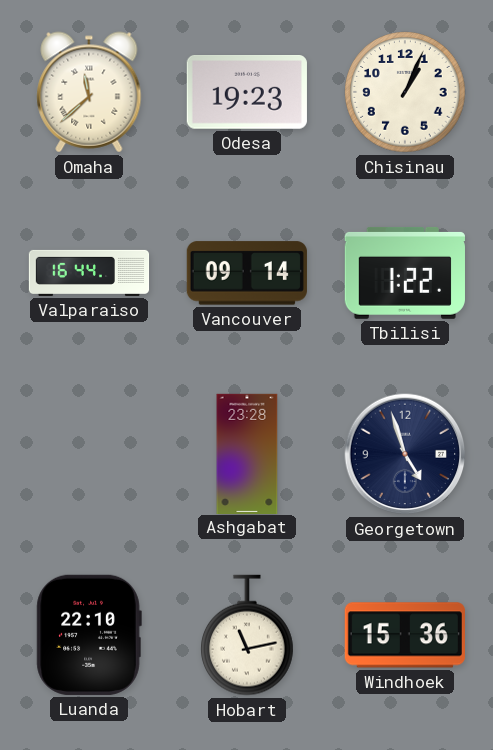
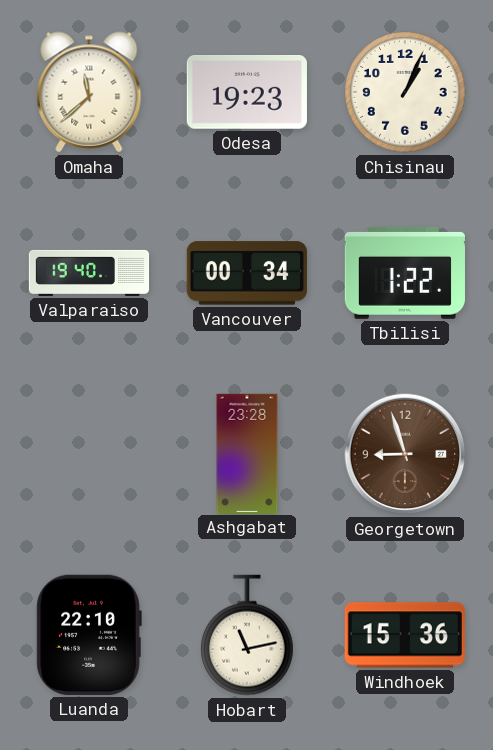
Valparaiso: 16:44 -> 19:40 (89, 273)
Vancouver: 09:14 -> 00:34 (247, 273)
Georgetown: 4:57 -> 8:57 (405, 454)
Georgetown dial: navy -> brown (405, 454)
